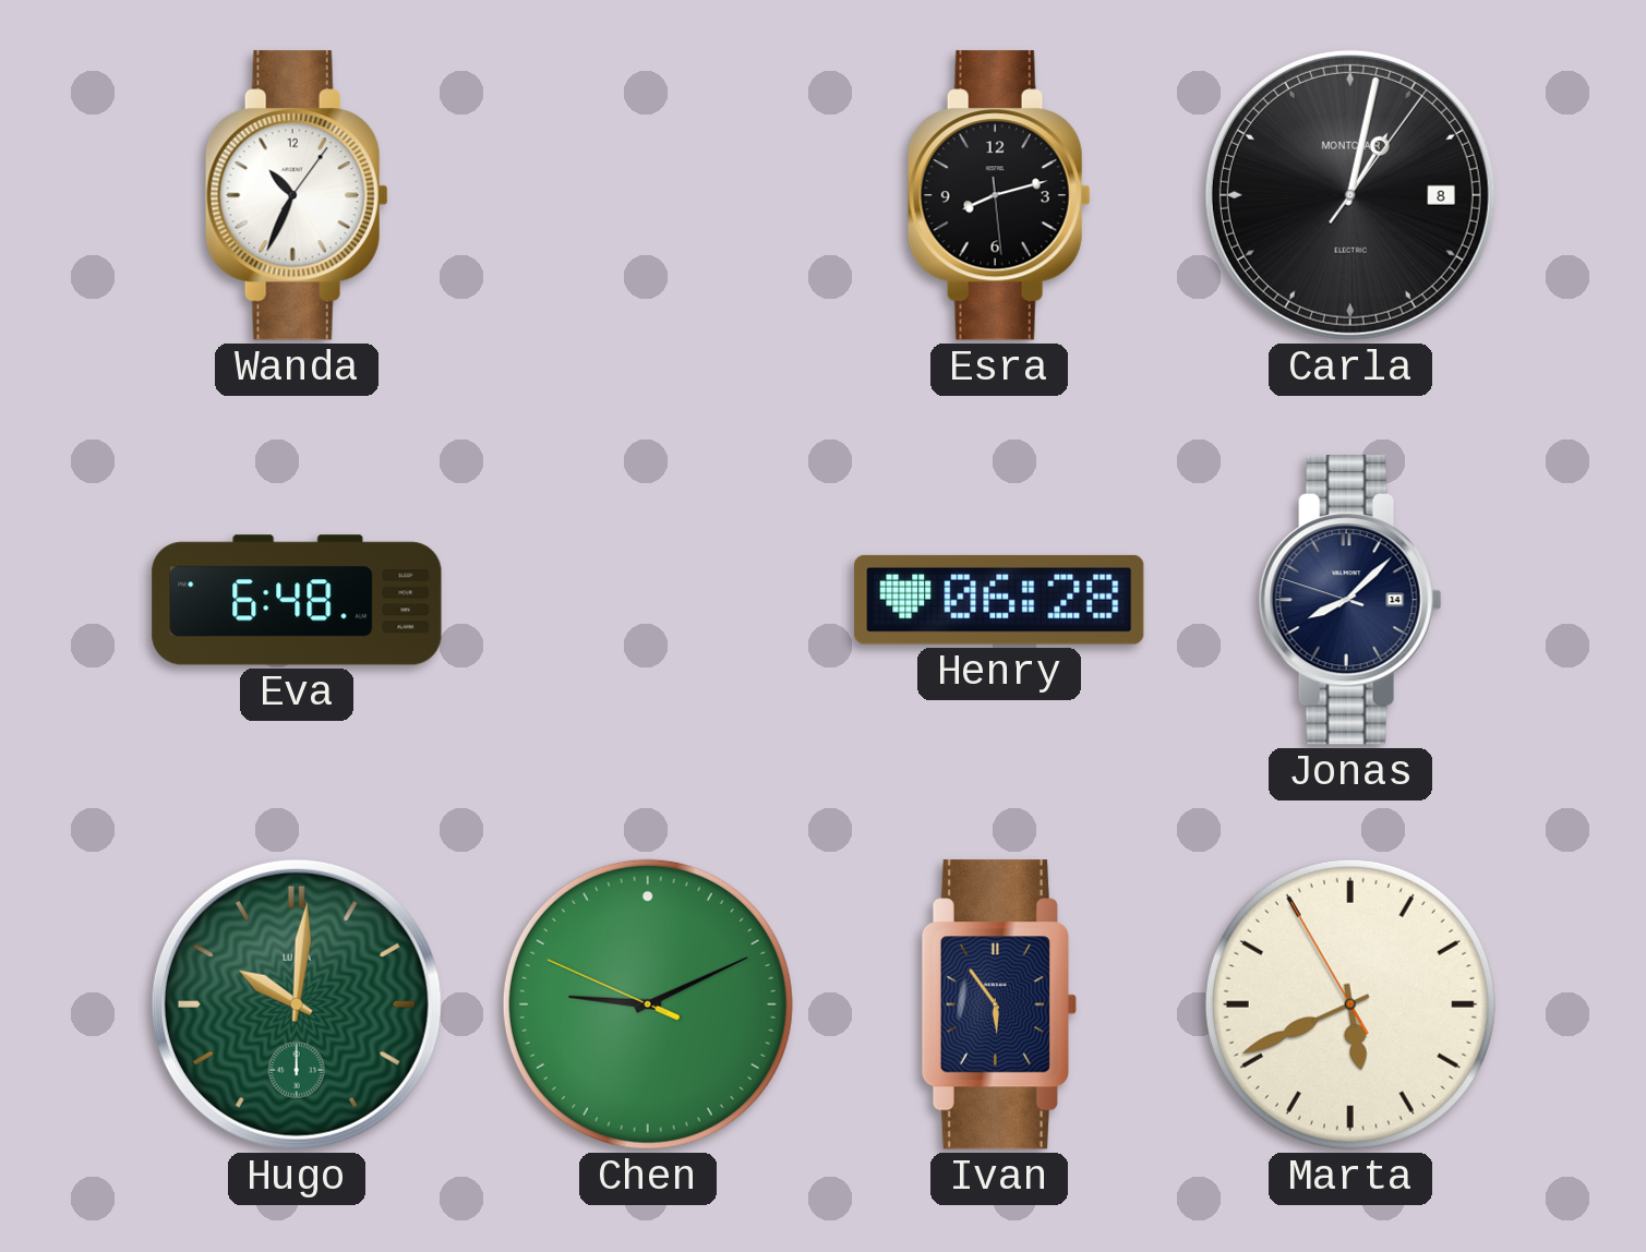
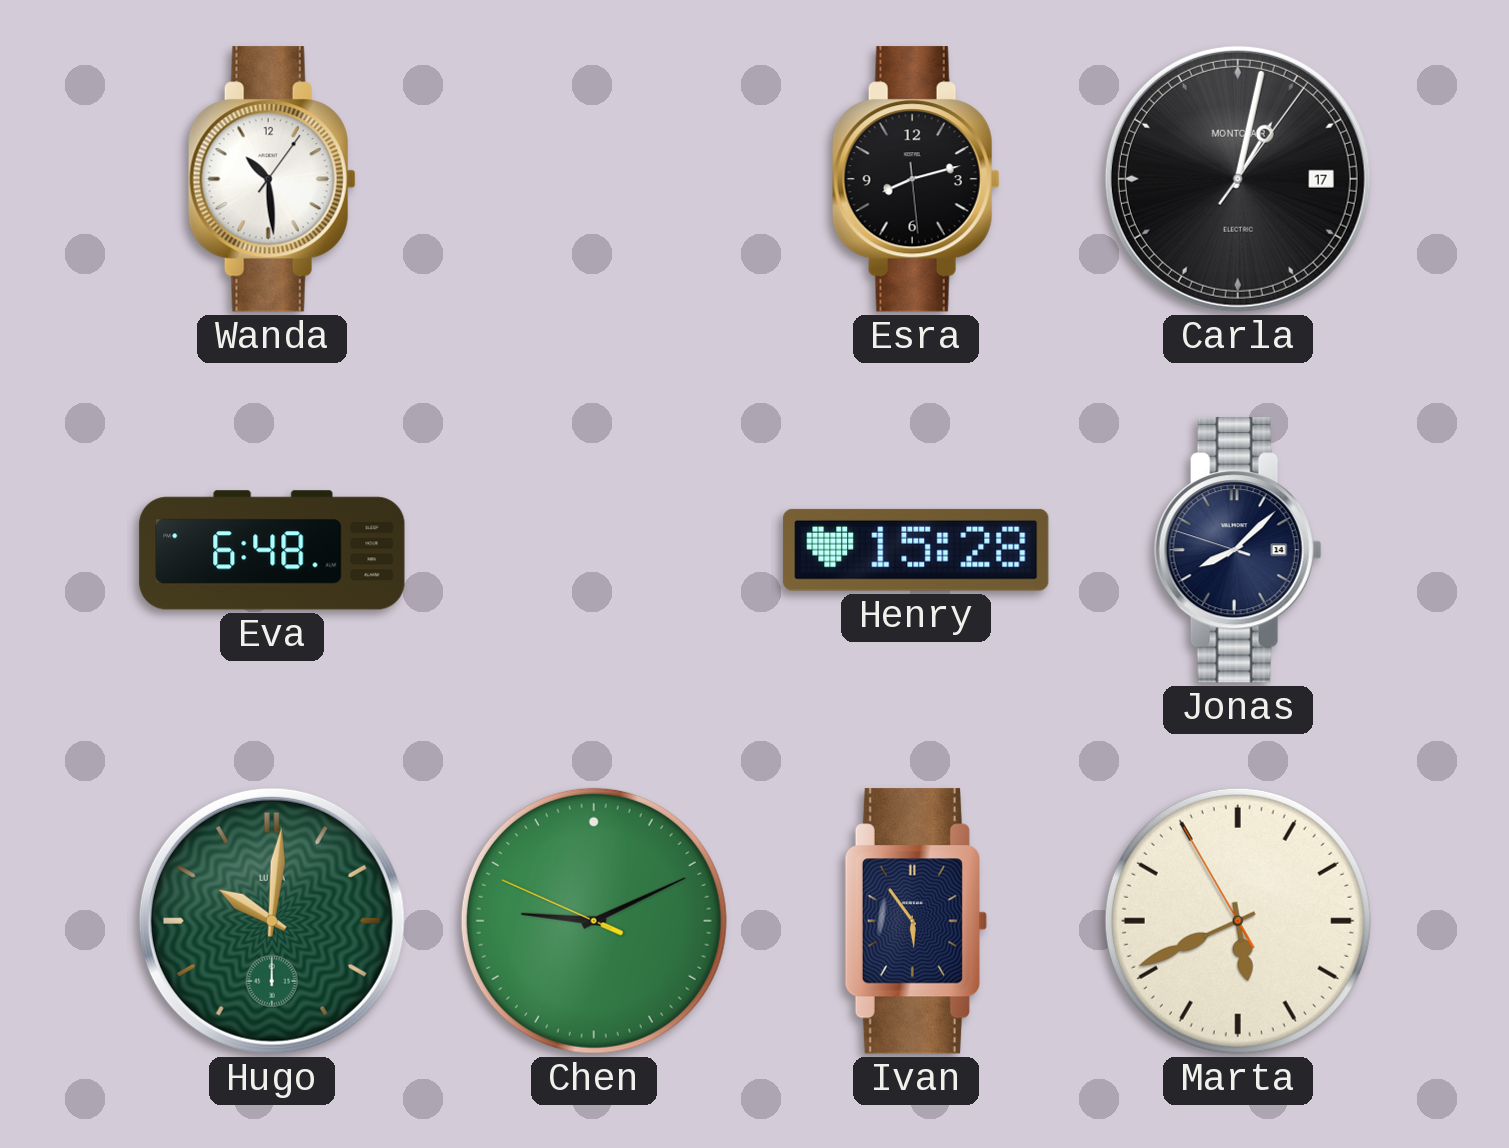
Wanda: 10:34 -> 10:29 (272, 179)
Carla date: 8 -> 17 (1238, 179)
Henry: 06:28 -> 15:28 (916, 550)
